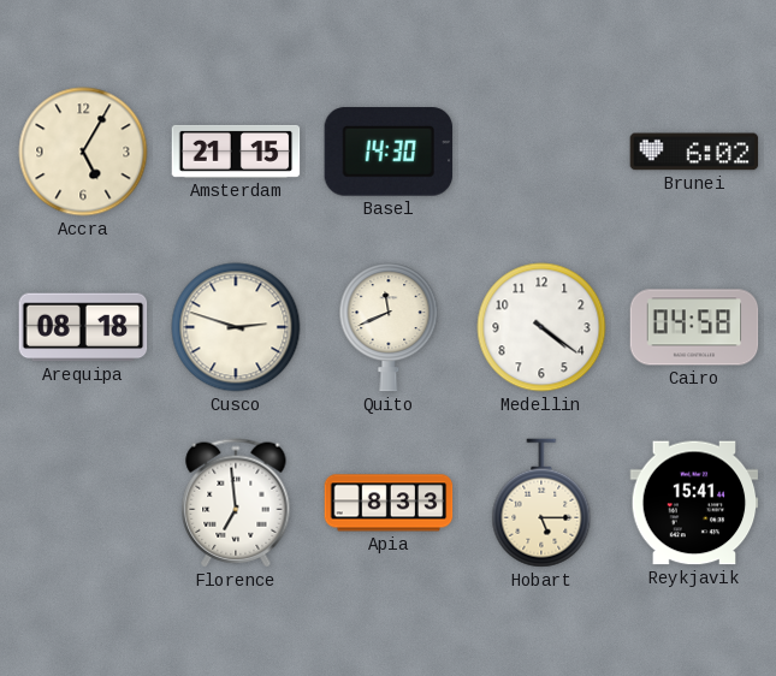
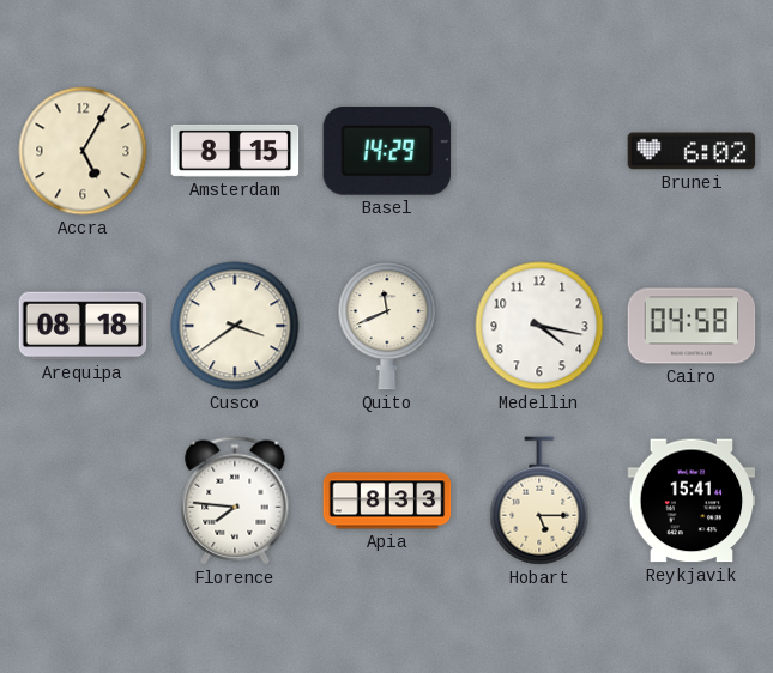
Amsterdam: 21:15 -> 8:15 (235, 151)
Basel: 14:30 -> 14:29 (387, 151)
Cusco: 2:48 -> 3:39 (235, 326)
Medellin: 4:21 -> 4:17 (539, 326)
Florence: 6:59 -> 7:46 (235, 501)
